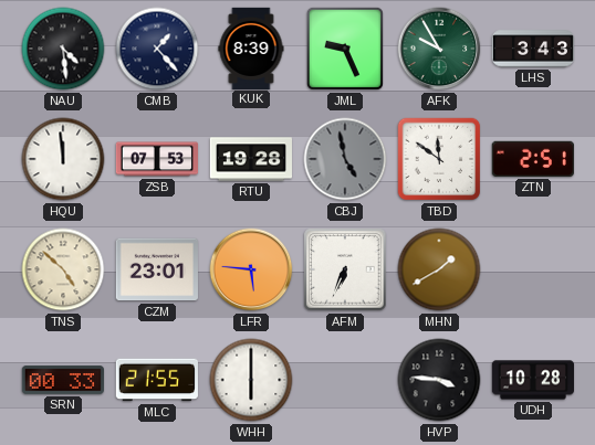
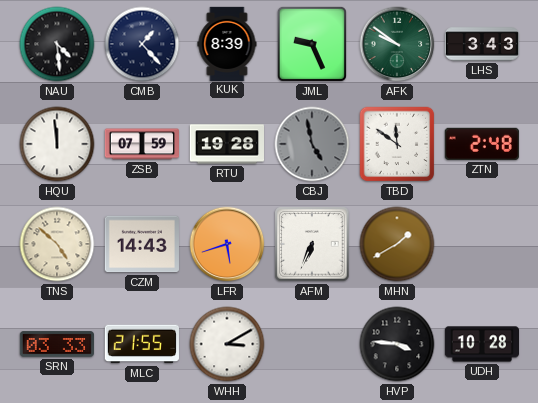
AFK: 9:55 -> 9:51 (397, 44)
ZSB: 07:53 -> 07:59 (141, 144)
ZTN: 2:51 -> 2:48 (482, 144)
CZM: 23:01 -> 14:43 (142, 244)
LFR: 5:46 -> 5:42 (227, 244)
SRN: 00:33 -> 03:33 (56, 344)
WHH: 6:00 -> 3:10 (227, 344)
